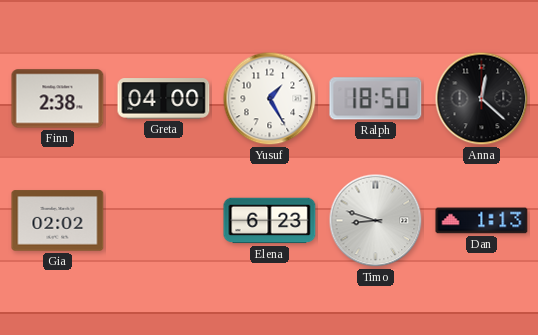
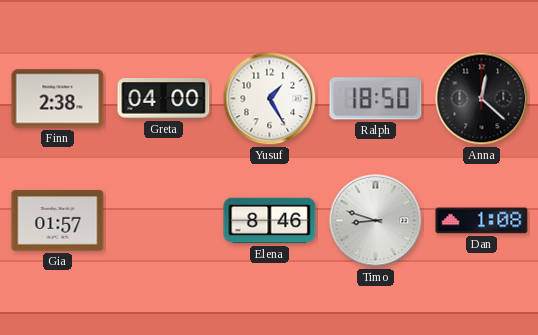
Gia: 02:02 -> 01:57 (58, 221)
Elena: 6:23 -> 8:46 (270, 221)
Dan: 1:13 -> 1:08 (482, 221)
